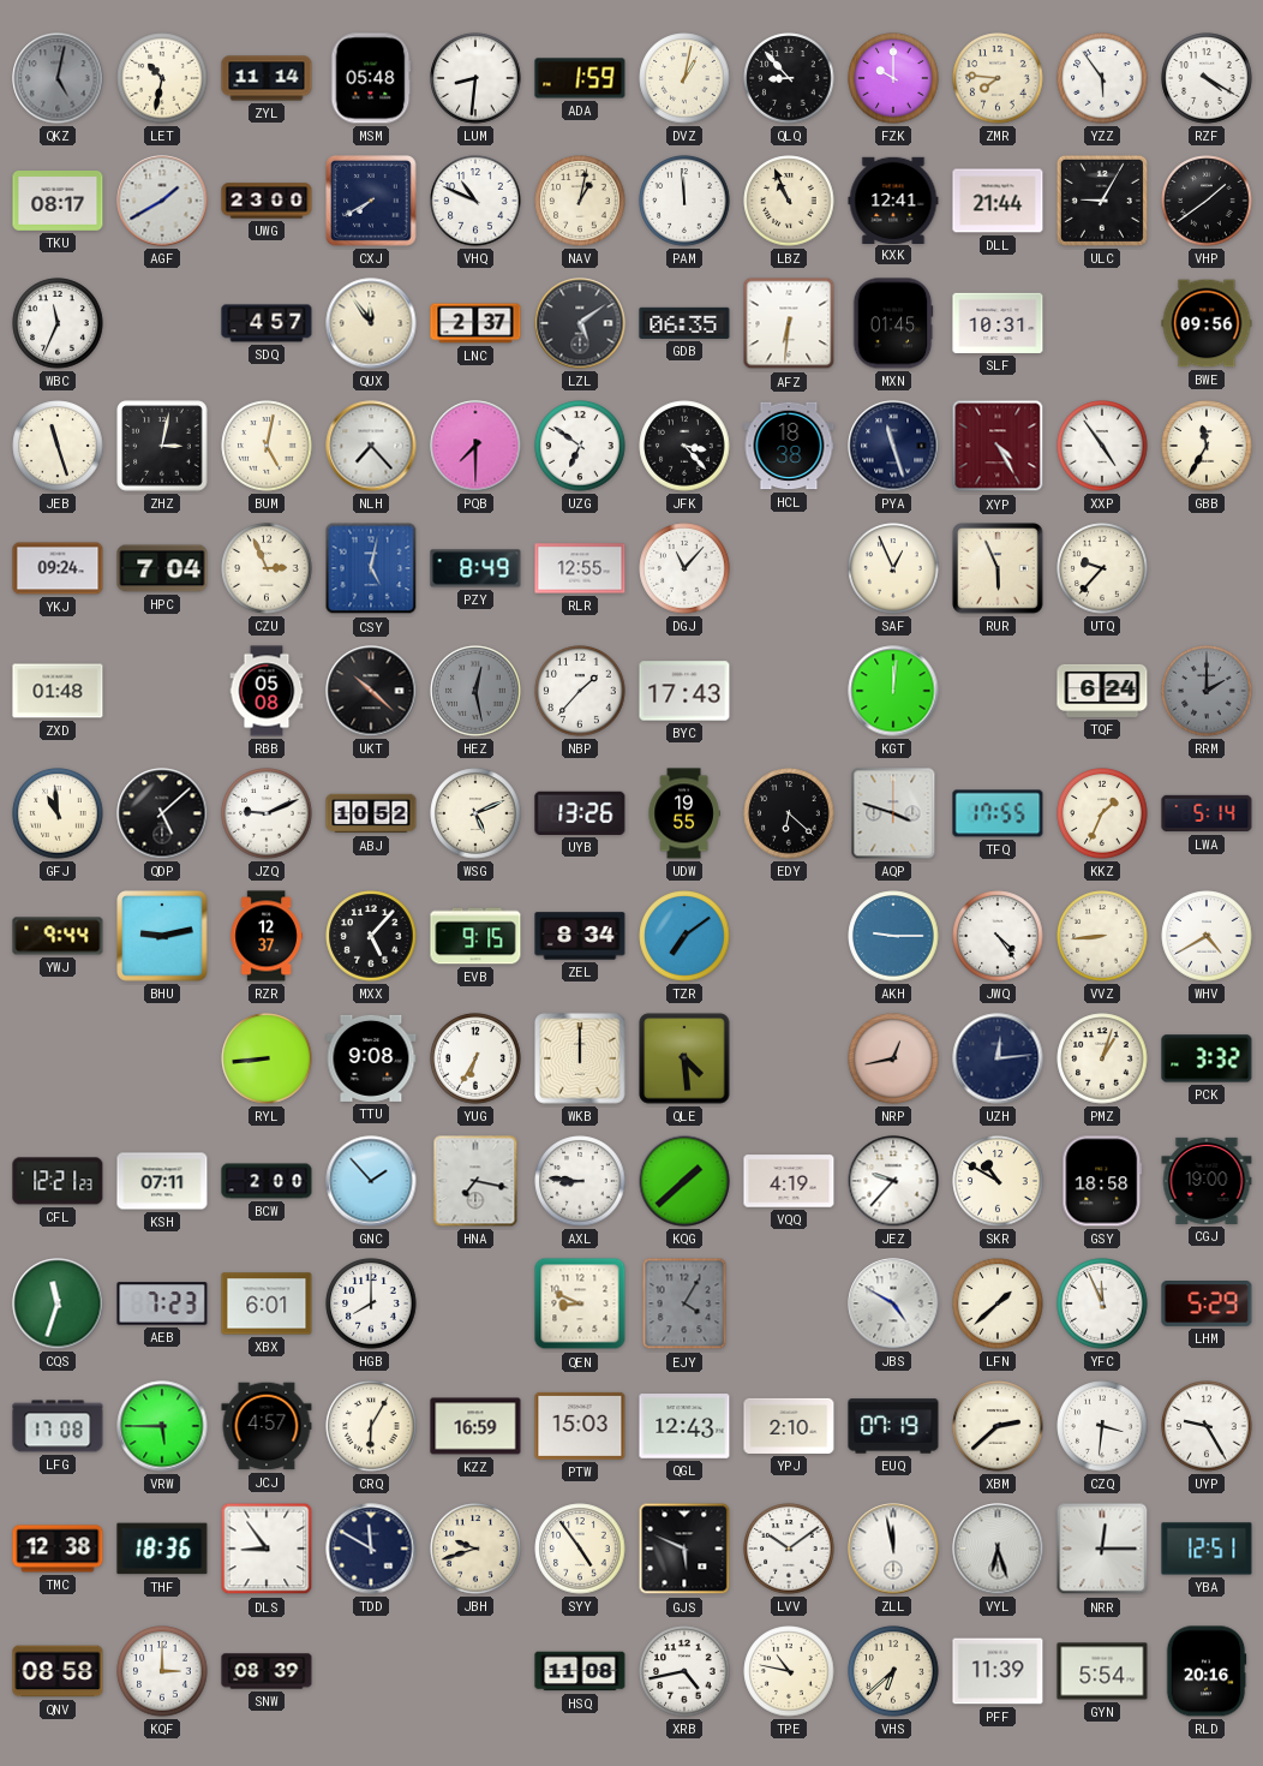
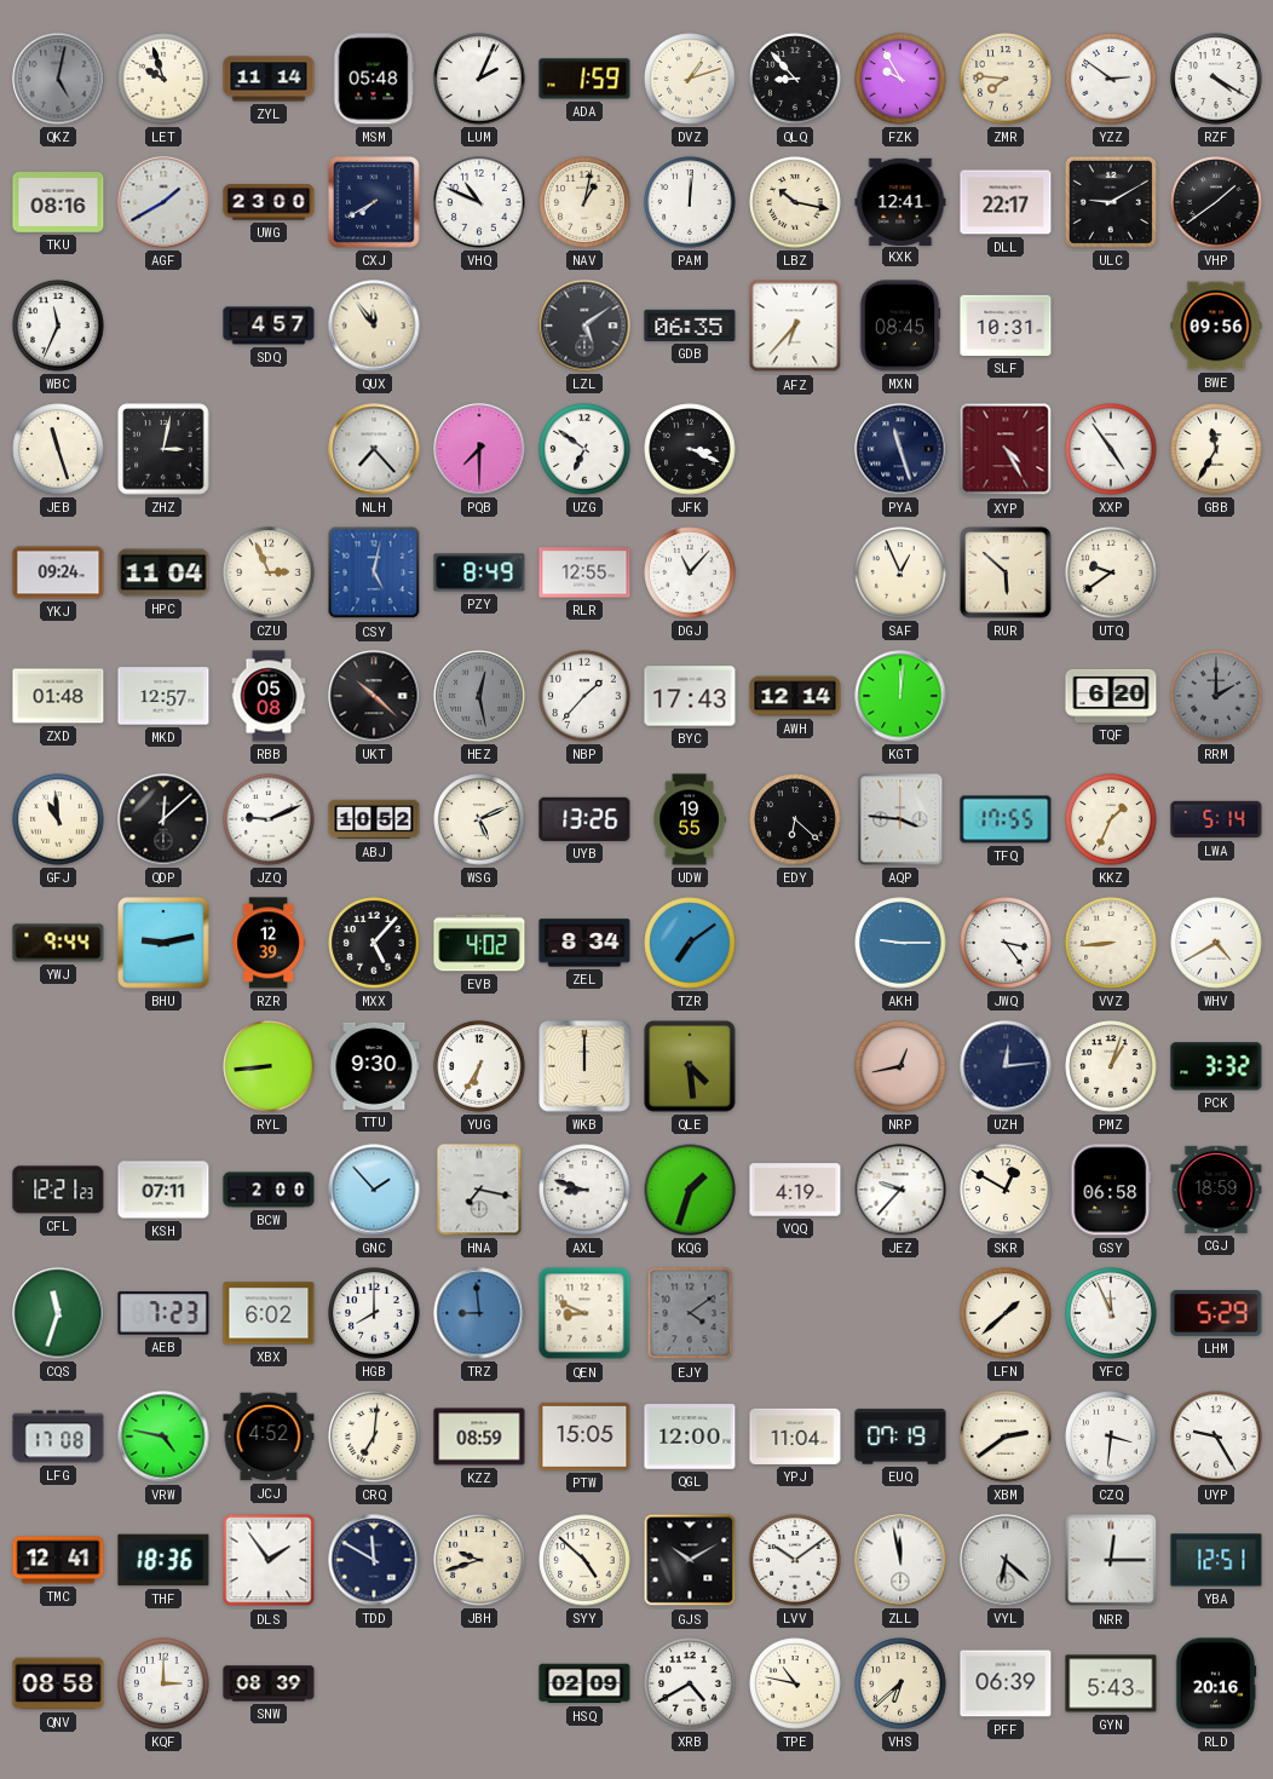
LET: 10:32 -> 9:57 (163, 79)
LUM: 8:31 -> 2:04 (479, 79)
DVZ: 1:02 -> 1:12 (690, 79)
FZK: 10:00 -> 9:55 (900, 79)
YZZ: 5:54 -> 2:51 (1111, 79)
TKU: 08:17 -> 08:16 (58, 202)
PAM: 11:59 -> 12:01 (690, 202)
LBZ: 10:56 -> 10:17 (795, 202)
DLL: 21:44 -> 22:17 (1006, 202)
ULC: 9:05 -> 9:10 (1111, 202)
LNC: 2:37 -> none (475, 323)
AFZ: 6:31 -> 6:37 (795, 326)
MXN: 01:45 -> 08:45 (900, 326)
BUM: 5:02 -> none (267, 446)
JFK: 3:23 -> 3:19 (690, 449)
HCL: 18:38 -> none (789, 446)
HPC: 7:04 -> 11:04 (163, 572)
RUR: 5:56 -> 5:52 (1006, 572)
UTQ: 9:37 -> 9:39 (1111, 572)
MKD: none -> 12:57 (163, 696)
AWH: none -> 12:14 (795, 696)
TQF: 6:24 -> 6:20 (1111, 696)
QDP: 5:08 -> 12:08 (163, 819)
AQP: 3:48 -> 3:46 (900, 819)
RZR: 12:37 -> 12:39 (269, 943)
EVB: 9:15 -> 4:02 (479, 943)
JWQ: 4:24 -> 3:24 (1006, 943)
TTU: 9:08 -> 9:30 (374, 1066)
AXL: 8:46 -> 8:48 (584, 1190)
KQG: 1:38 -> 1:33 (690, 1190)
SKR: 10:50 -> 12:50 (1006, 1190)
GSY: 18:58 -> 06:58 (1111, 1190)
CGJ: 19:00 -> 18:59 (1216, 1190)
XBX: 6:01 -> 6:02 (269, 1313)
TRZ: none -> 8:59 (479, 1313)
EJY: 4:05 -> 4:09 (690, 1313)
JBS: 4:50 -> none (893, 1303)
VRW: 5:45 -> 4:47 (163, 1437)
JCJ: 4:57 -> 4:52 (269, 1437)
CRQ: 6:05 -> 7:01 (374, 1437)
KZZ: 16:59 -> 08:59 (479, 1437)
PTW: 15:03 -> 15:05 (584, 1437)
QGL: 12:43 -> 12:00 (690, 1437)
YPJ: 2:10 -> 11:04 (795, 1437)
XBM: 2:38 -> 2:39 (1006, 1437)
TMC: 12:38 -> 12:41 (58, 1560)
DLS: 8:54 -> 1:54 (269, 1560)
SYY: 4:54 -> 4:52 (584, 1560)
GJS: 5:49 -> 10:10 (690, 1560)
VYL: 6:27 -> 6:22 (1006, 1560)
HSQ: 11:08 -> 02:09 (584, 1683)
XRB: 4:43 -> 4:40 (690, 1683)
PFF: 11:39 -> 06:39 (1006, 1683)
GYN: 5:54 -> 5:43 (1111, 1683)
